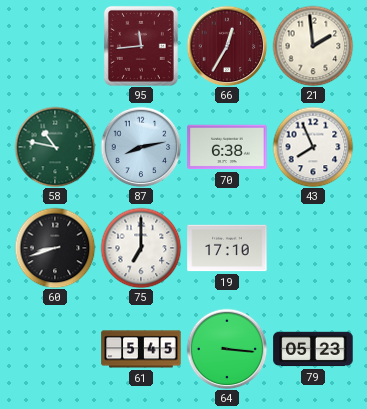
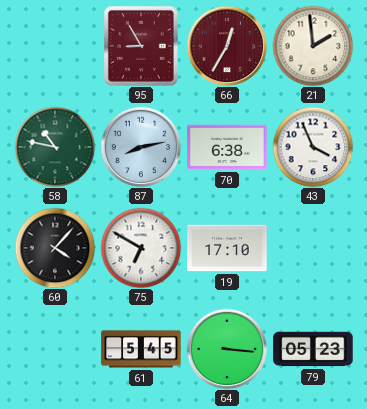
95: 11:44 -> 8:55 (141, 46)
43: 7:56 -> 3:56 (313, 147)
60: 8:42 -> 4:07 (55, 248)
75: 7:00 -> 6:50 (141, 248)
